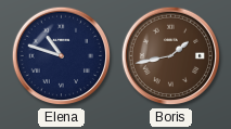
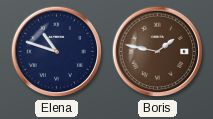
Boris: 1:43 -> 1:47 (158, 52)
